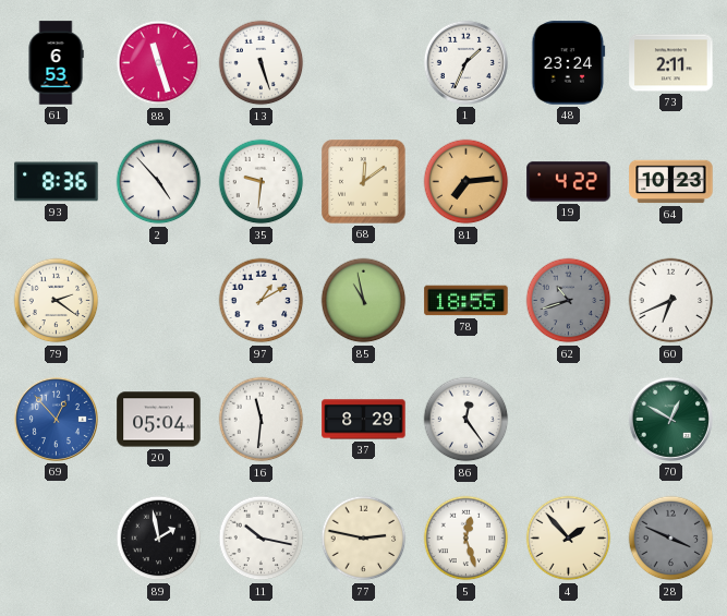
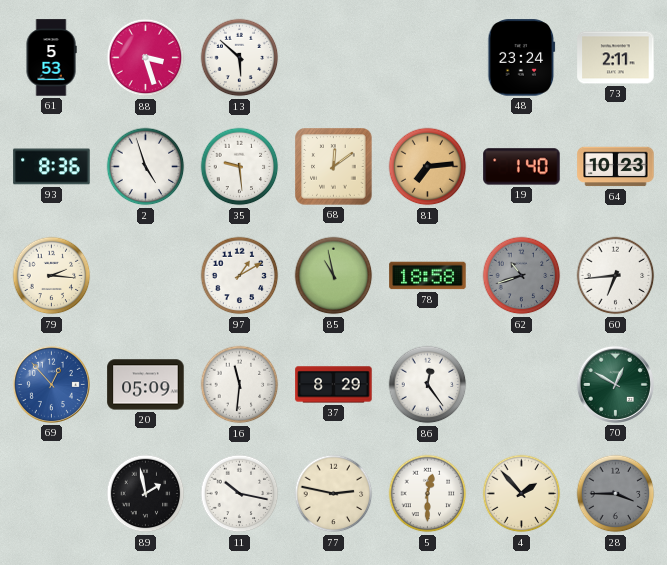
61: 6:53 -> 5:53 (51, 58)
88: 11:27 -> 3:27 (146, 58)
13: 5:27 -> 5:52 (240, 58)
1: 1:34 -> none (465, 62)
2: 4:53 -> 4:57 (146, 167)
35: 9:31 -> 9:29 (240, 167)
19: 4:22 -> 1:40 (522, 167)
79: 2:21 -> 2:16 (52, 276)
78: 18:55 -> 18:58 (428, 276)
60: 6:41 -> 6:44 (616, 276)
20: 05:04 -> 05:09 (146, 385)
5: 12:27 -> 12:30 (428, 494)
28: 3:49 -> 3:45 (616, 494)
